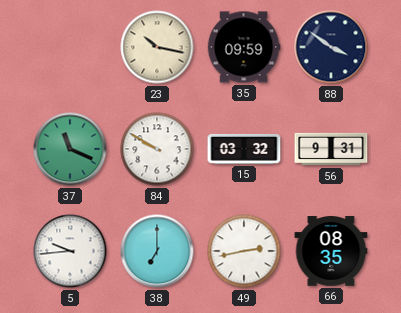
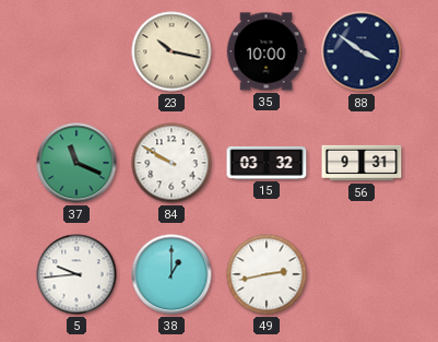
35: 09:59 -> 10:00 (267, 51)
38: 7:00 -> 1:00 (171, 274)
66: 08:35 -> none (331, 251)
